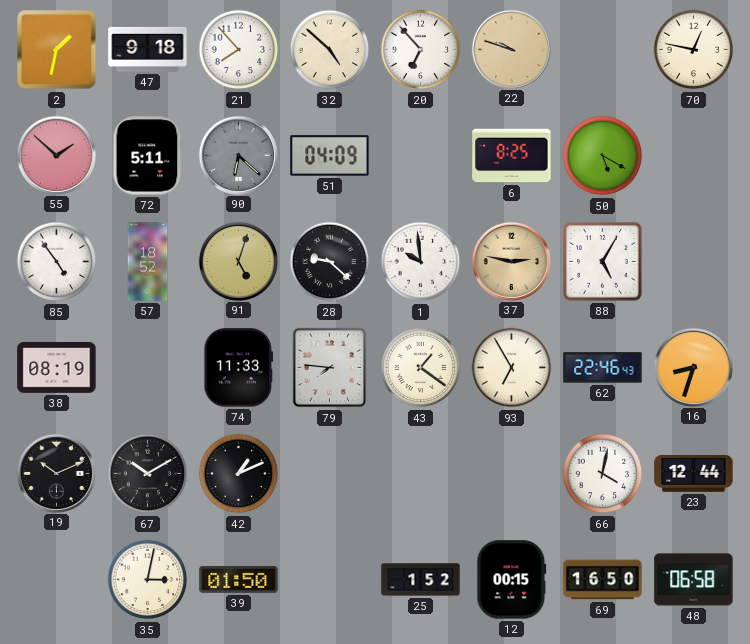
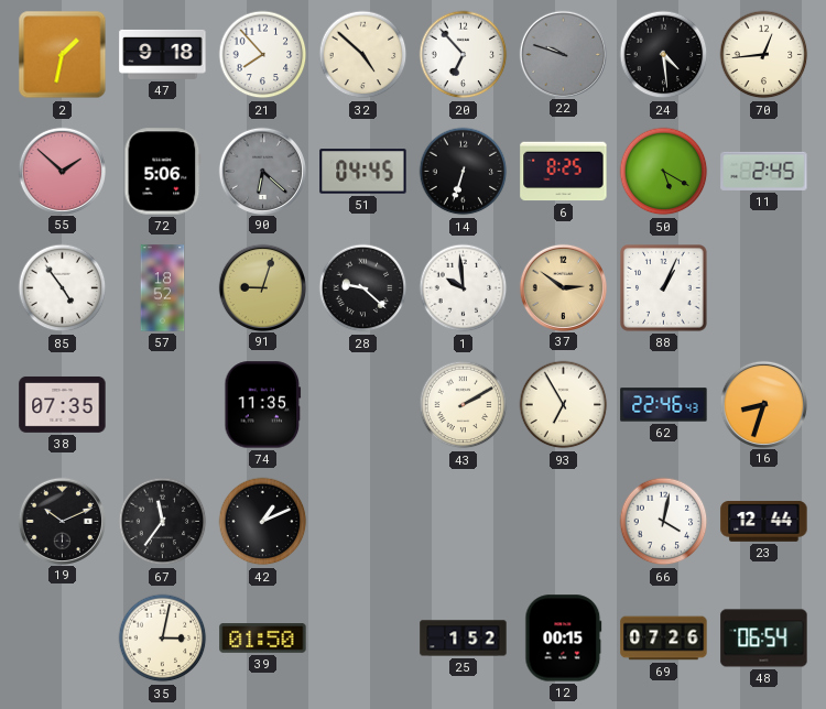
22 dial: champagne -> grey (563, 54)
24: none -> 4:29 (664, 55)
70: 12:47 -> 12:44 (764, 55)
72: 5:11 -> 5:06 (163, 172)
51: 04:09 -> 04:45 (363, 172)
14: none -> 6:33 (464, 172)
11: none -> 2:45 (764, 171)
91: 5:03 -> 9:03 (262, 287)
37: 2:47 -> 2:51 (563, 287)
88: 5:05 -> 1:04 (664, 288)
38: 08:19 -> 07:35 (63, 404)
74: 11:33 -> 11:35 (263, 405)
79: 7:46 -> none (330, 368)
43: 1:21 -> 2:10 (464, 405)
67: 10:10 -> 11:36 (163, 522)
69: 16:50 -> 07:26 (664, 639)
48: 06:58 -> 06:54 (764, 639)
